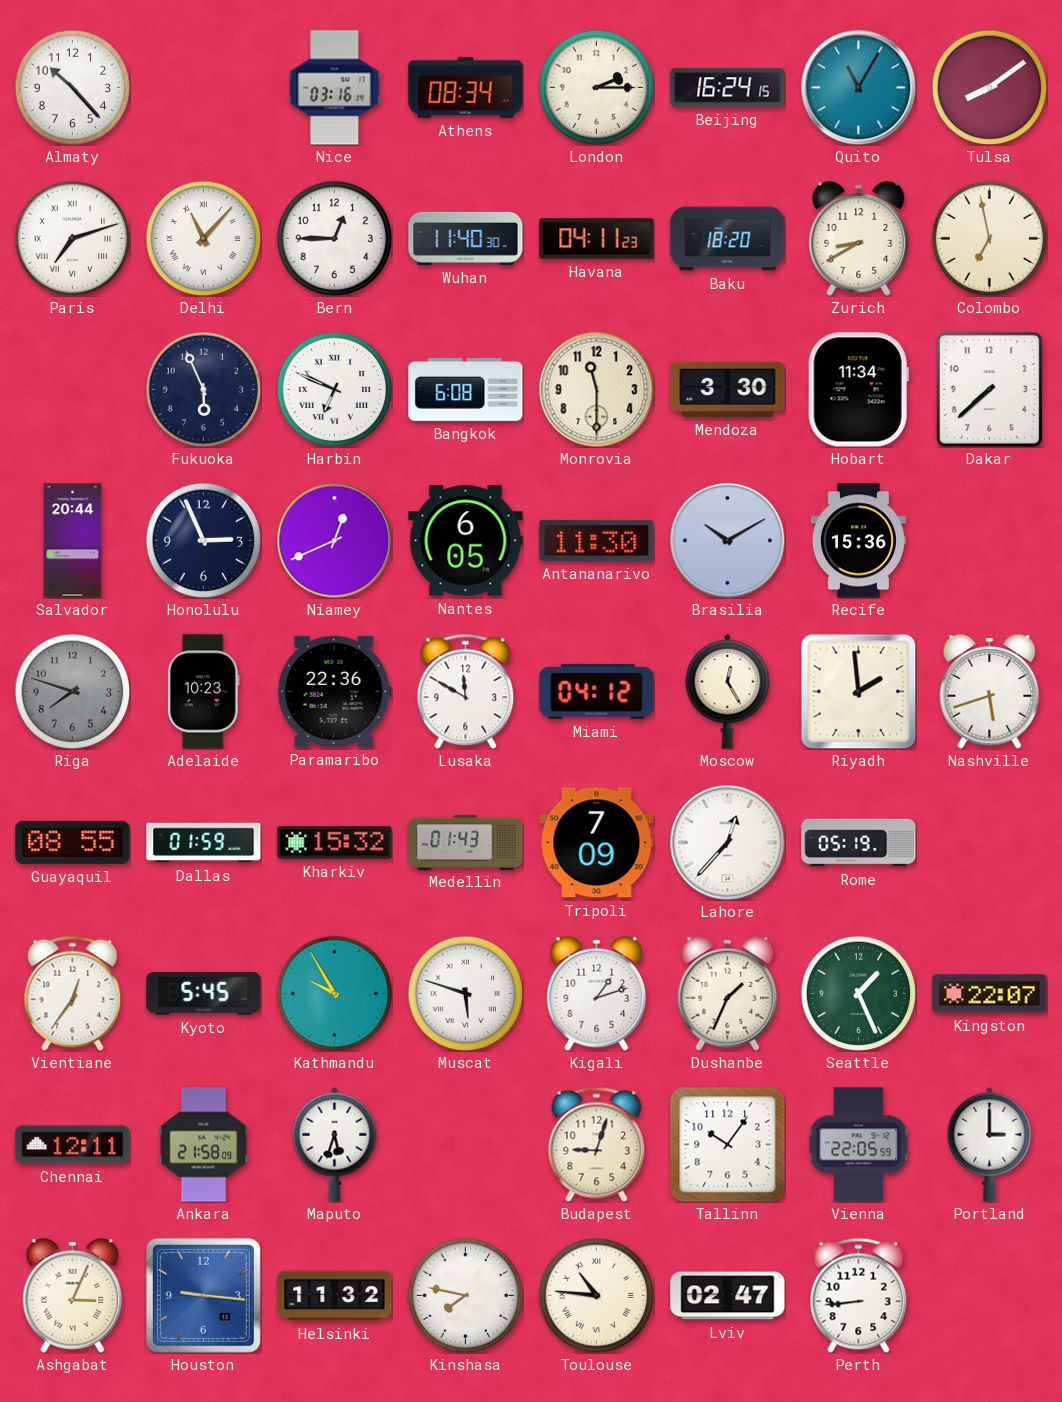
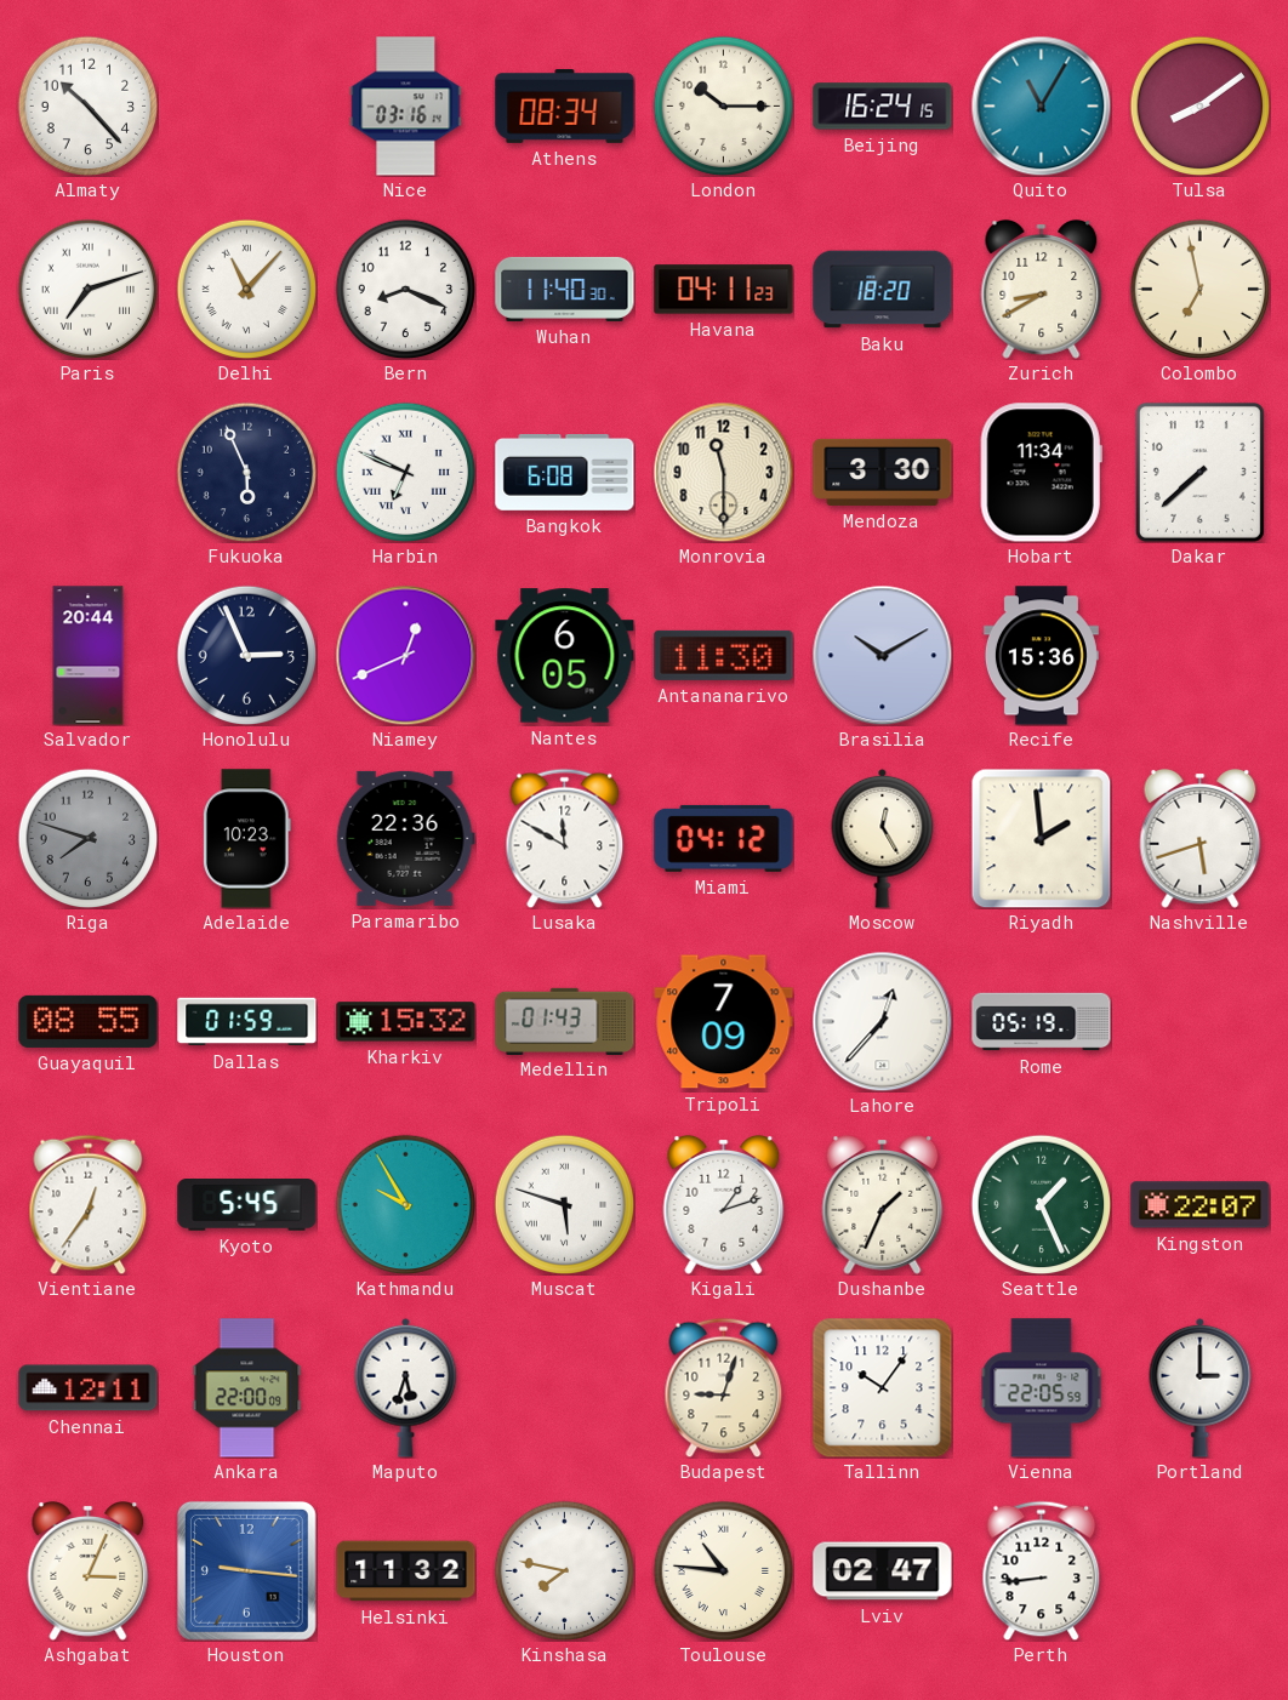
London: 2:15 -> 10:15 (723, 105)
Bern: 12:45 -> 8:19 (405, 289)
Ankara: 21:58 -> 22:00 (247, 1388)
